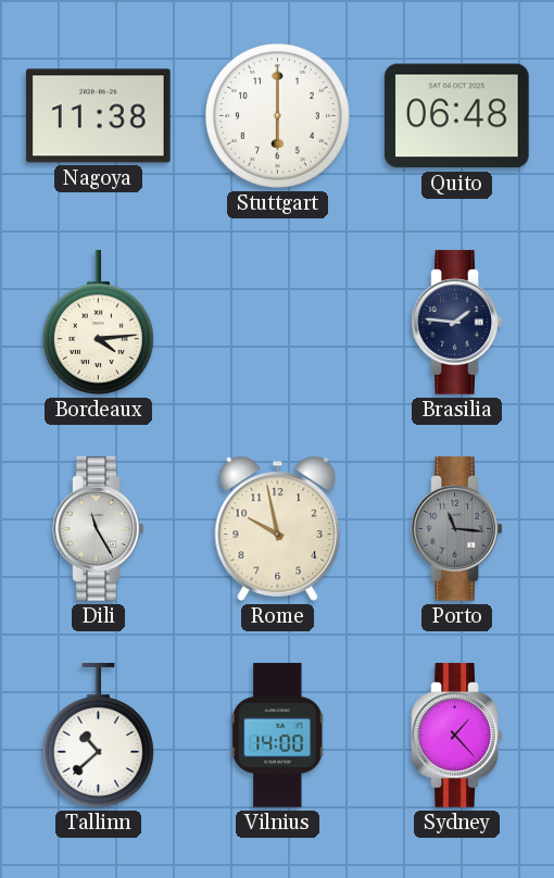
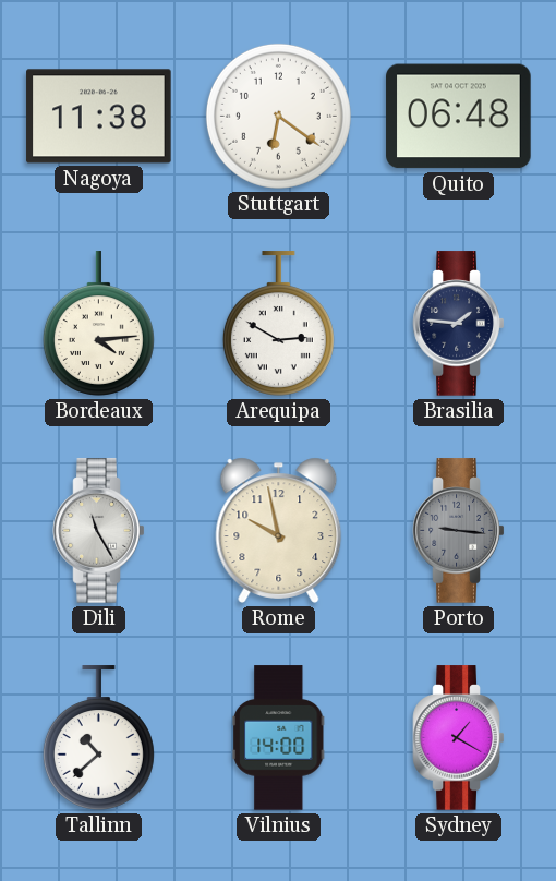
Stuttgart: 6:00 -> 6:21 (278, 116)
Arequipa: none -> 2:50 (278, 324)
Porto: 11:16 -> 9:16 (459, 531)
Sydney: 1:23 -> 1:20 (459, 738)
